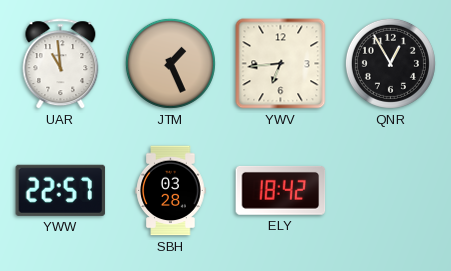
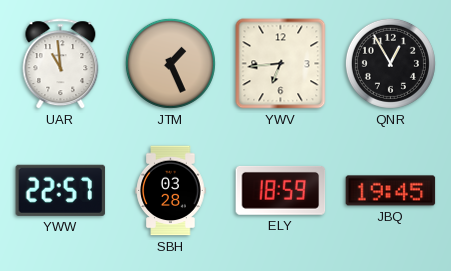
ELY: 18:42 -> 18:59 (281, 190)
JBQ: none -> 19:45 (391, 191)
